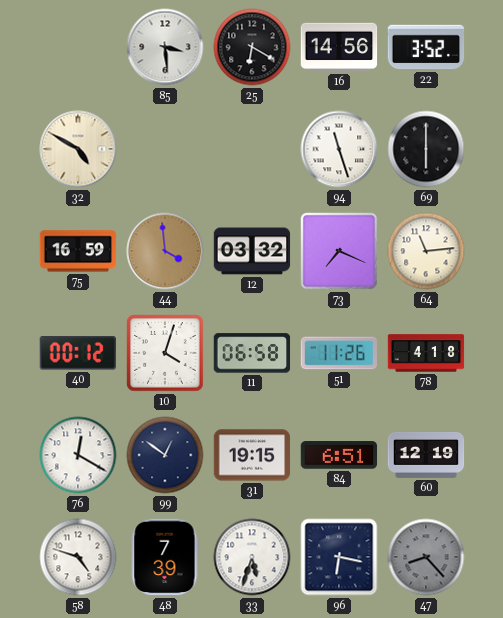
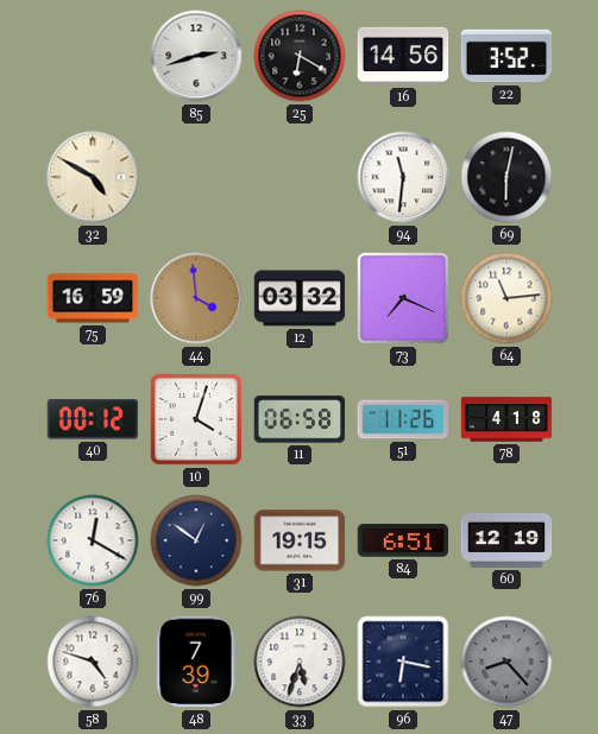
85: 3:29 -> 2:42 (196, 56)
94: 11:27 -> 11:31 (403, 177)
69: 6:00 -> 6:02 (506, 177)
